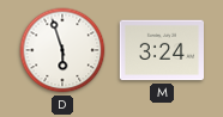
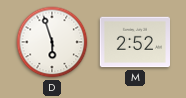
M: 3:24 -> 2:52 (134, 42)
